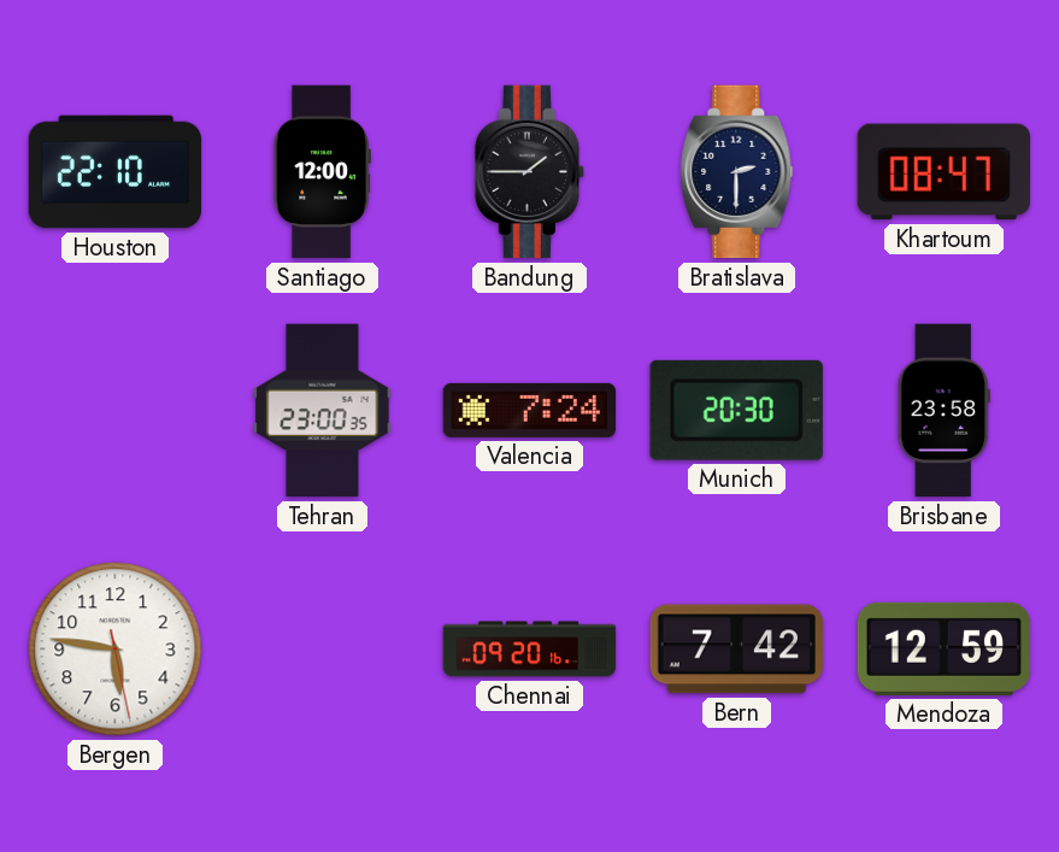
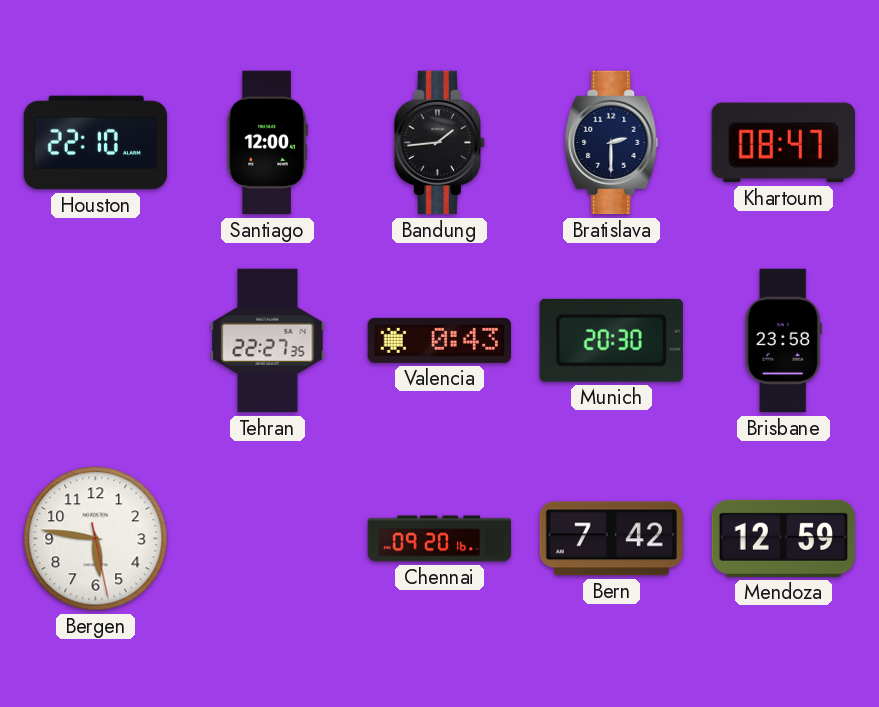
Bandung: 1:45 -> 1:44 (439, 143)
Tehran: 23:00 -> 22:27 (268, 341)
Valencia: 7:24 -> 0:43 (440, 340)
